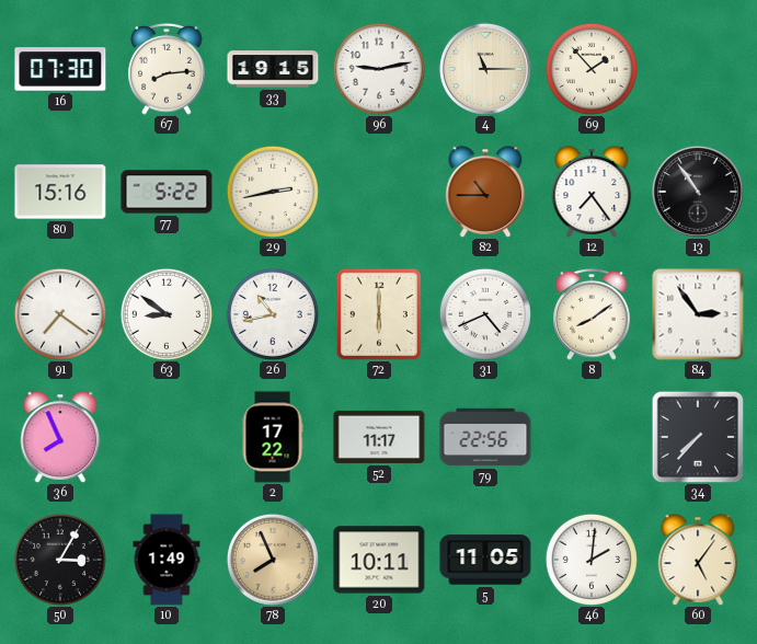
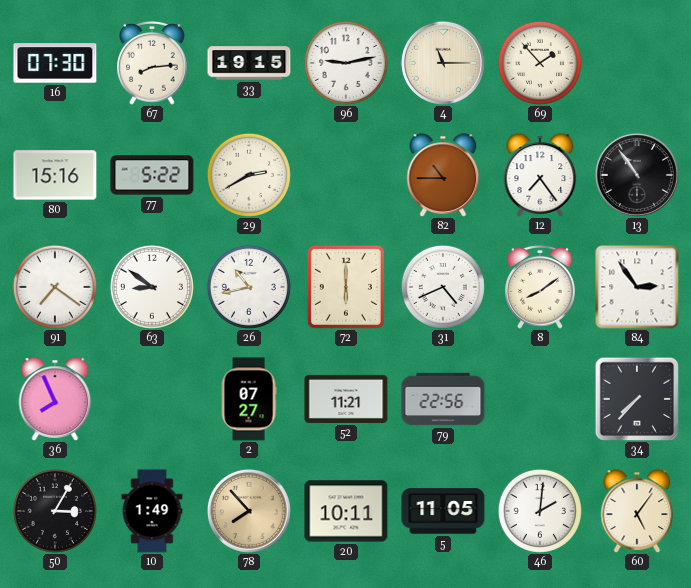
29: 2:43 -> 2:40 (249, 175)
2: 17:22 -> 07:27 (249, 399)
52: 11:17 -> 11:21 (346, 399)
78: 7:56 -> 7:53 (249, 511)
